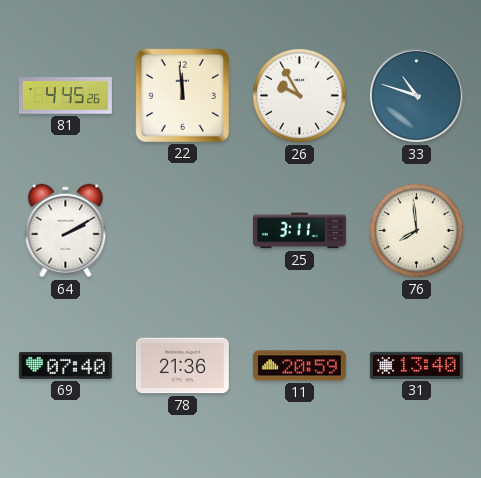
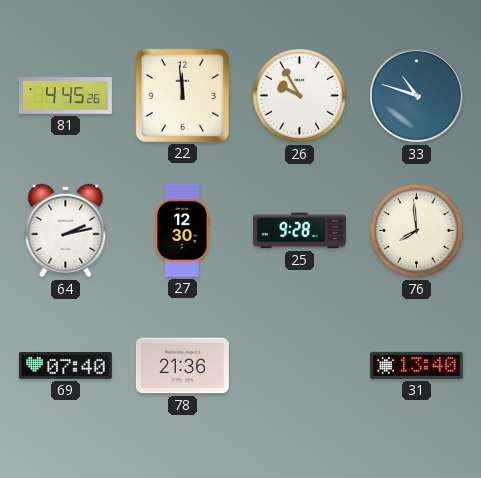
64: 2:10 -> 2:13 (66, 231)
27: none -> 12:30 (182, 230)
25: 3:11 -> 9:28 (299, 231)
11: 20:59 -> none (299, 366)
